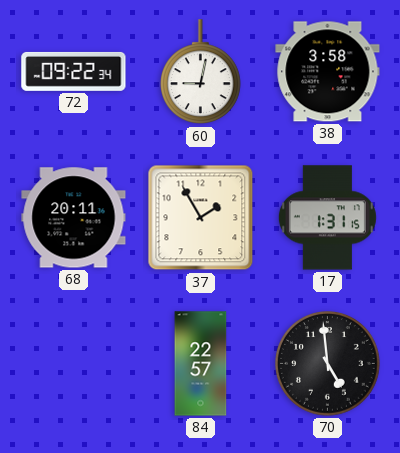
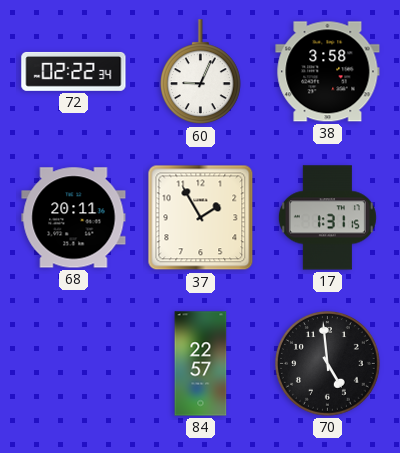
72: 09:22 -> 02:22 (74, 71)
60: 9:02 -> 9:04 (200, 72)
